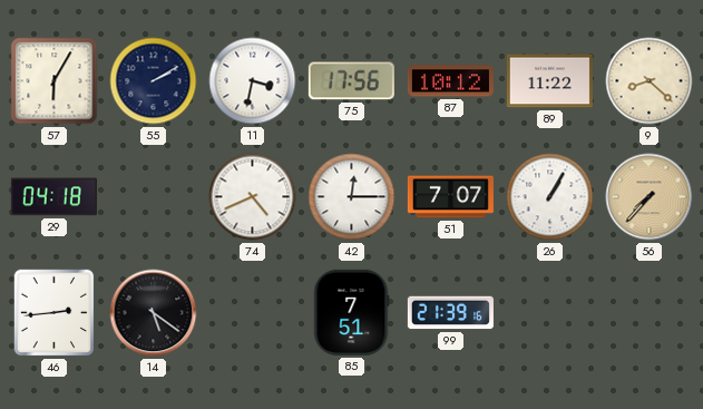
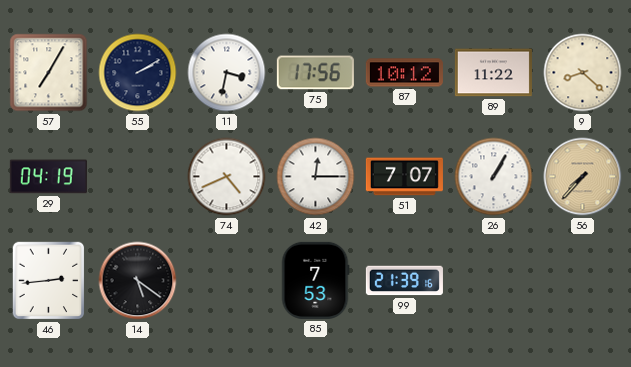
57: 6:05 -> 7:05 (49, 73)
29: 04:18 -> 04:19 (48, 177)
85: 7:51 -> 7:53 (315, 280)
